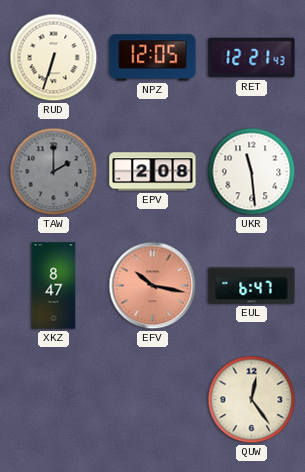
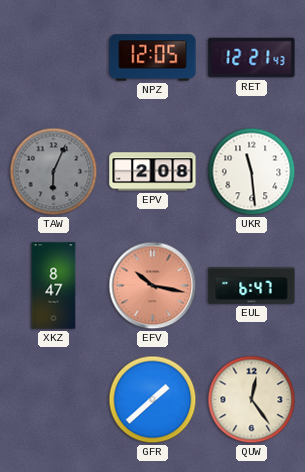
RUD: 6:33 -> none (54, 58)
TAW: 2:00 -> 6:04 (54, 172)
GFR: none -> 1:38 (153, 400)
